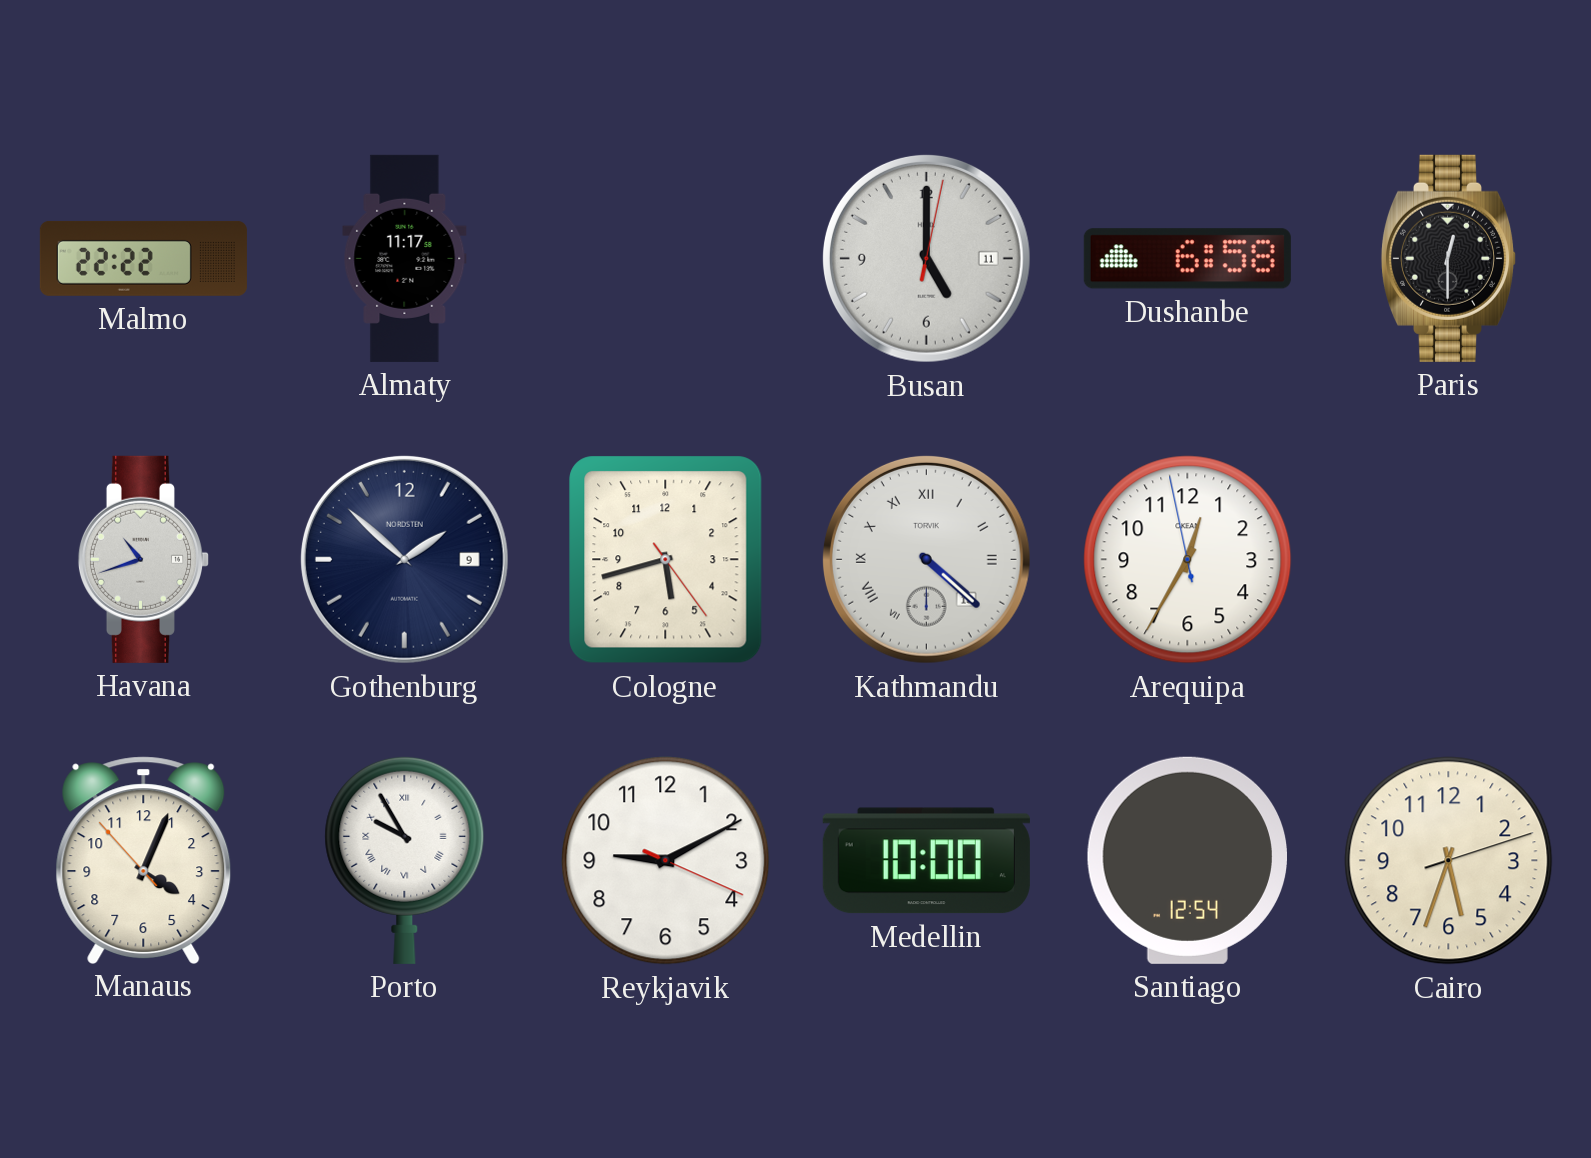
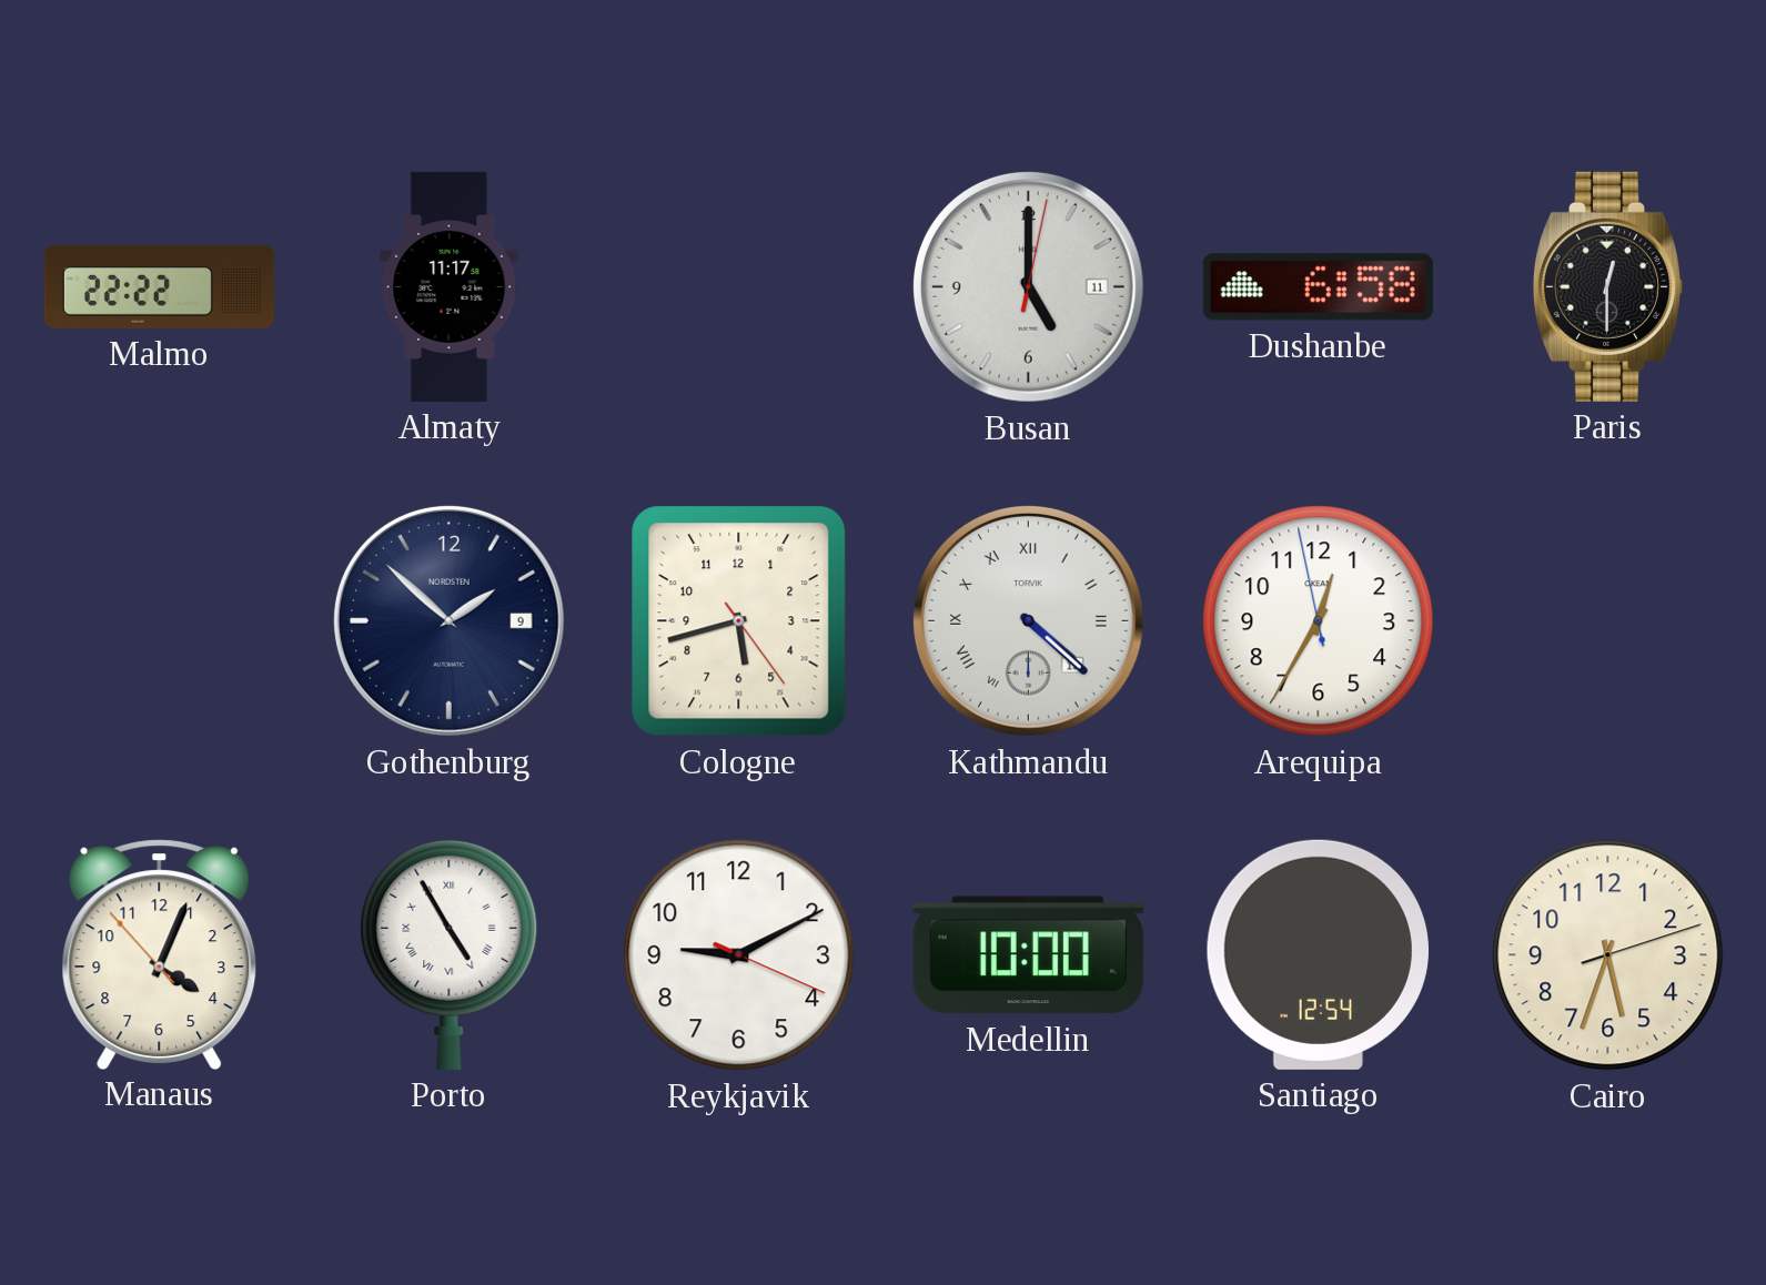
Havana: 10:42 -> none (143, 559)
Porto: 9:55 -> 4:55 (450, 954)
